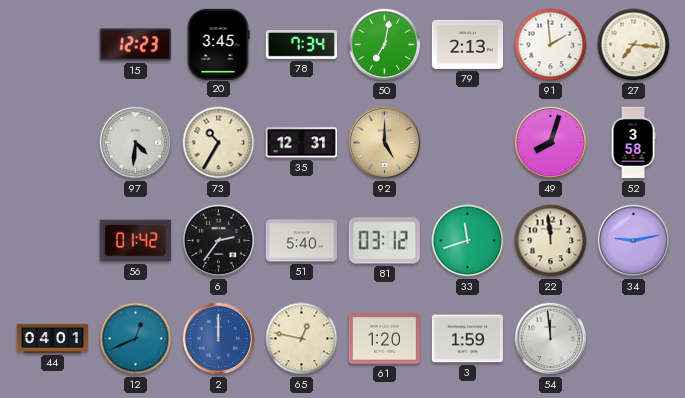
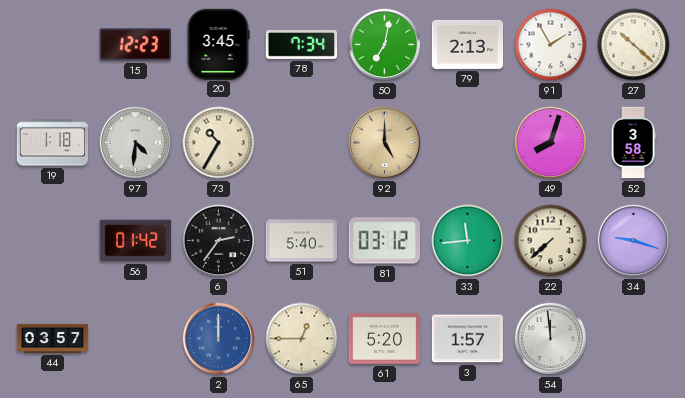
91: 1:59 -> 1:55 (551, 45)
27: 7:16 -> 10:22 (634, 45)
19: none -> 1:18 (53, 143)
35: 12:31 -> none (302, 143)
33: 11:42 -> 11:44 (468, 241)
22: 11:59 -> 7:38 (551, 241)
34: 9:13 -> 9:18 (634, 241)
44: 04:01 -> 03:57 (53, 338)
12: 12:41 -> none (136, 339)
65: 12:47 -> 12:45 (302, 339)
61: 1:20 -> 5:20 (384, 339)
3: 1:59 -> 1:57 (467, 339)
